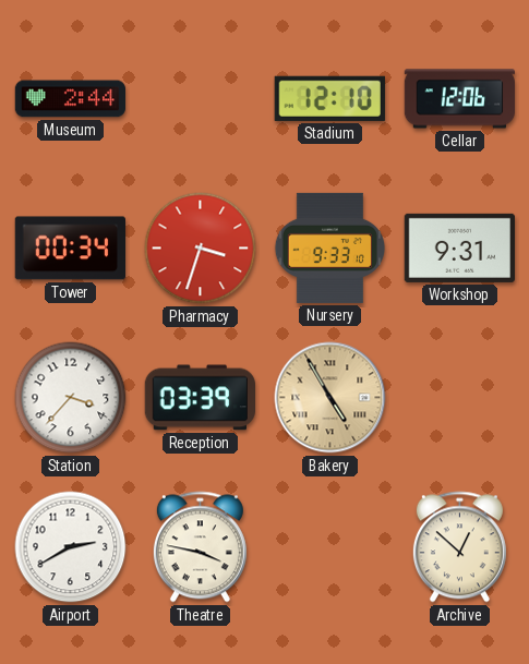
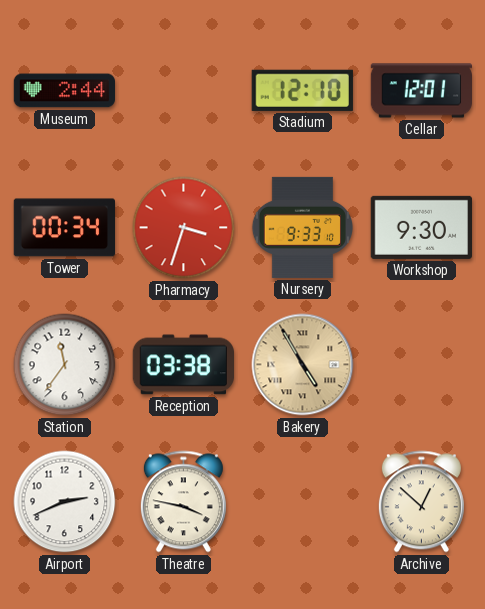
Cellar: 12:06 -> 12:01 (421, 91)
Workshop: 9:31 -> 9:30 (421, 227)
Station: 3:37 -> 11:36 (65, 365)
Reception: 03:39 -> 03:38 (183, 365)
Airport: 2:40 -> 2:41 (65, 502)
